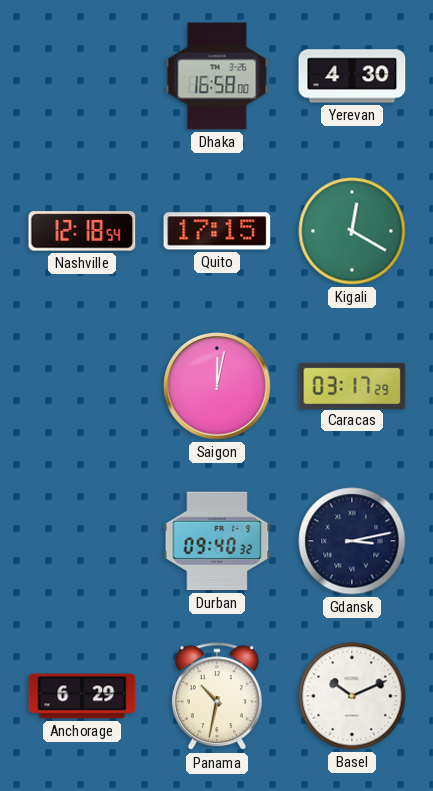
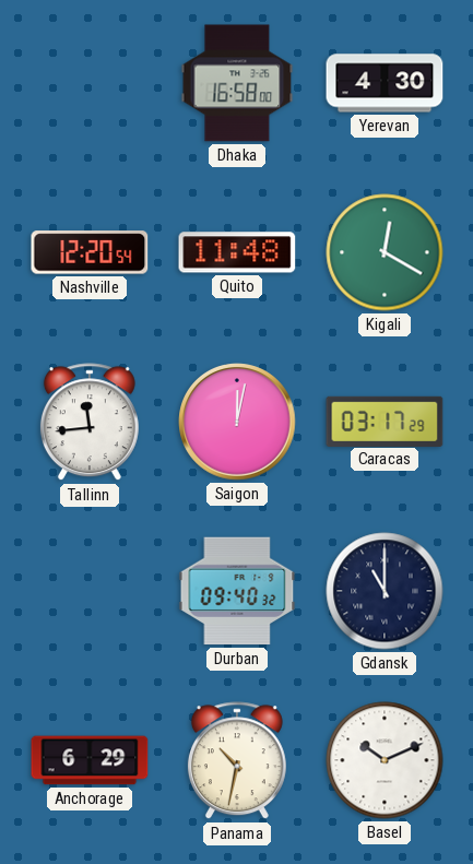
Nashville: 12:18 -> 12:20 (90, 252)
Quito: 17:15 -> 11:48 (237, 252)
Tallinn: none -> 11:44 (90, 423)
Gdansk: 3:13 -> 11:00 (385, 591)
